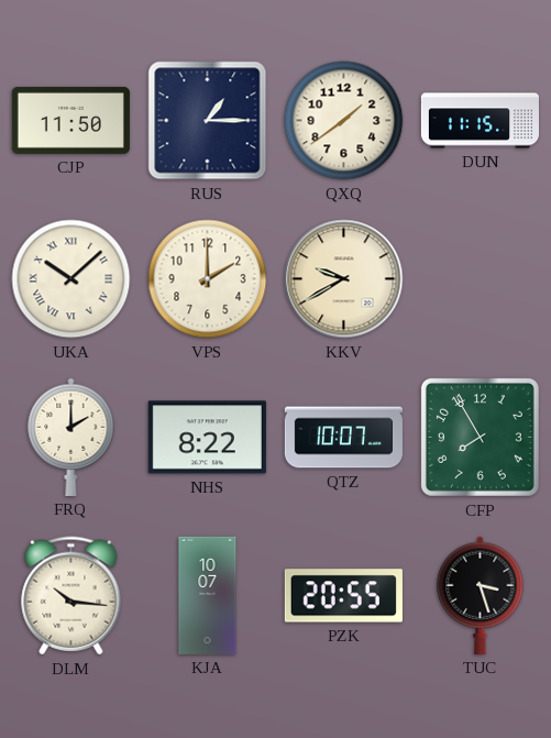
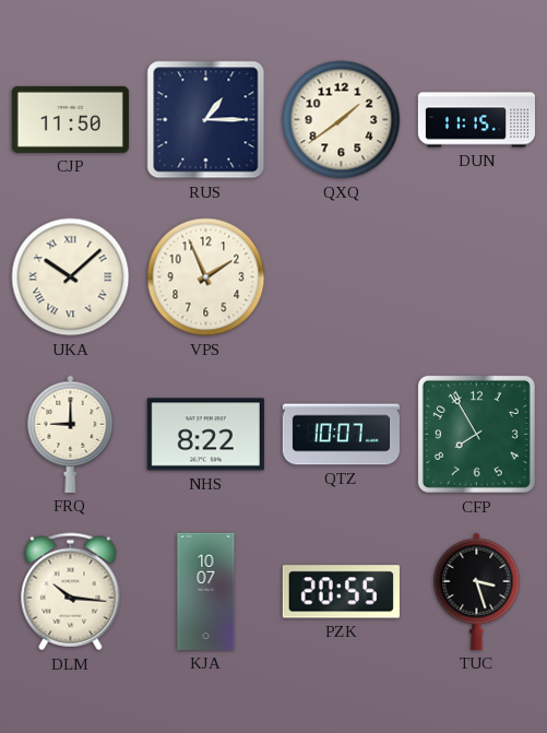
VPS: 2:00 -> 1:56 (206, 277)
KKV: 9:40 -> none (344, 279)
FRQ: 2:00 -> 9:00 (71, 434)
